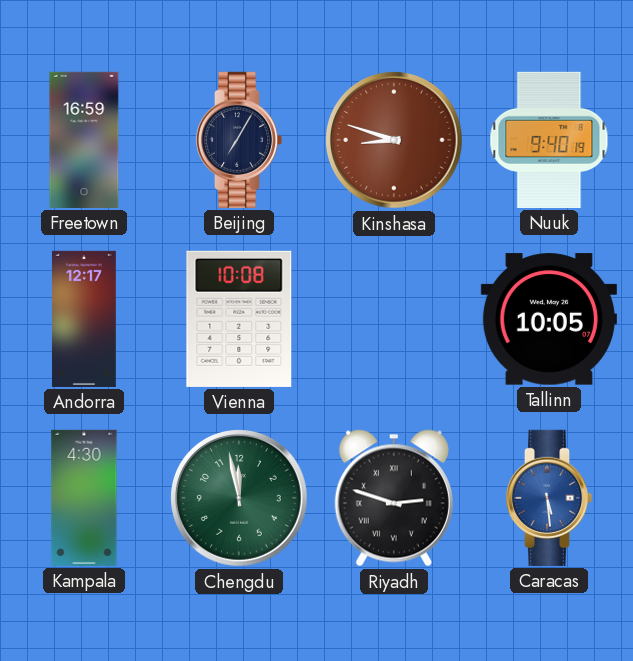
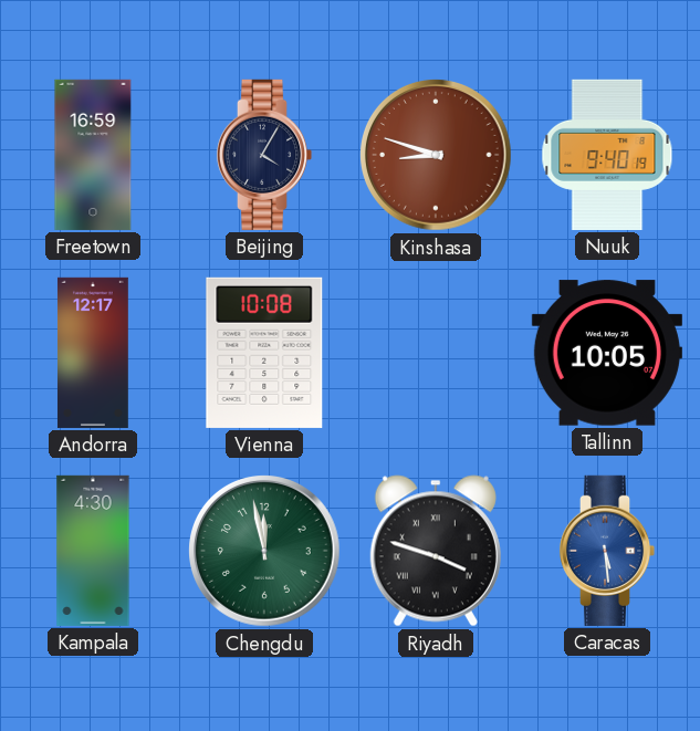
Beijing: 7:05 -> 4:05 (264, 155)
Riyadh: 2:48 -> 3:48 (436, 551)
